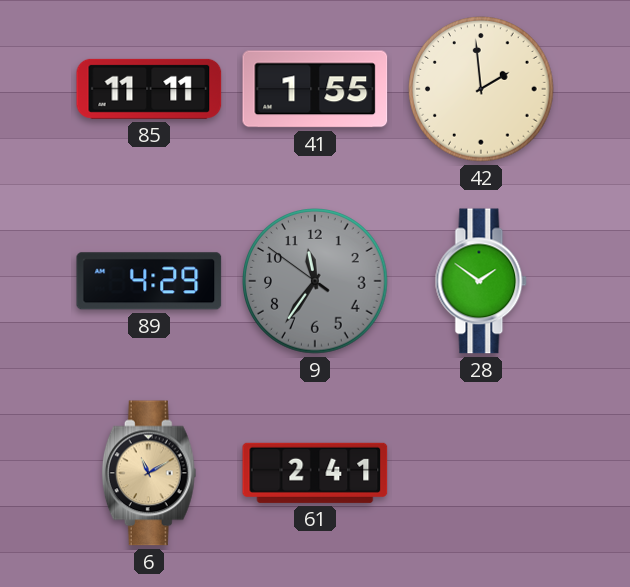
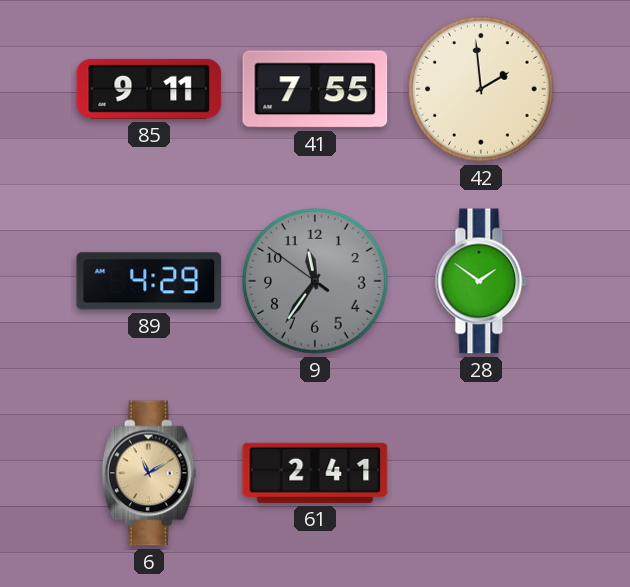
85: 11:11 -> 9:11 (149, 89)
41: 1:55 -> 7:55 (315, 89)
